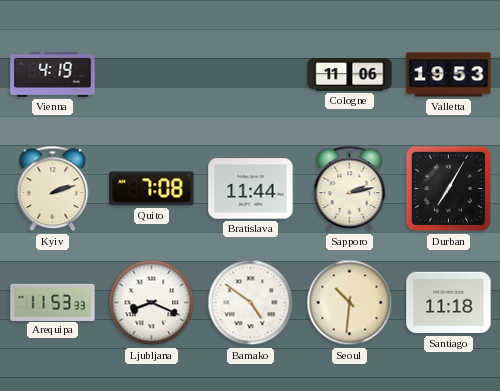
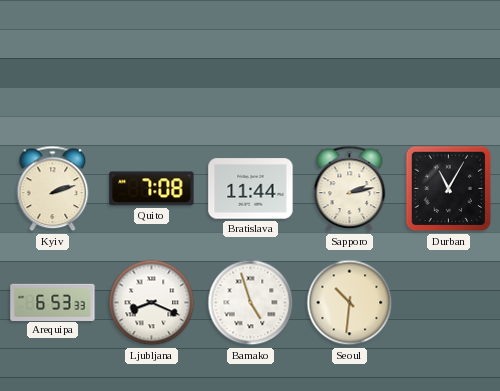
Vienna: 4:19 -> none (53, 74)
Cologne: 11:06 -> none (350, 75)
Valletta: 19:53 -> none (449, 75)
Durban: 7:05 -> 11:05 (449, 189)
Arequipa: 11:53 -> 6:53 (53, 302)
Bamako: 4:51 -> 4:57 (251, 303)
Santiago: 11:18 -> none (449, 303)
